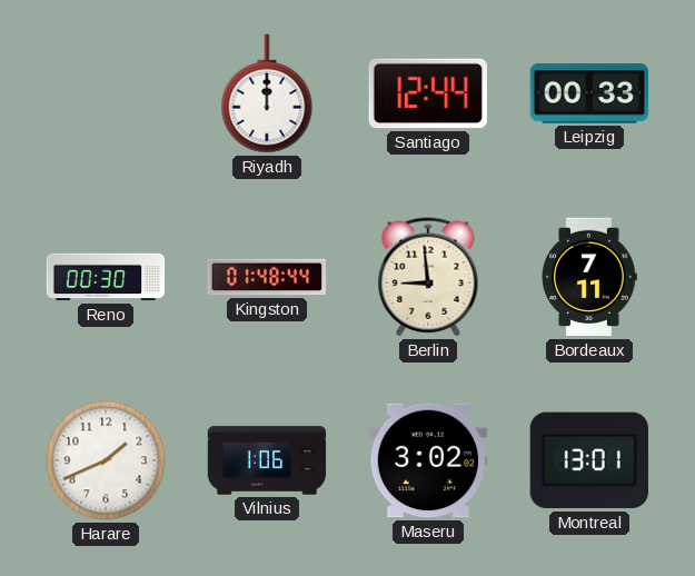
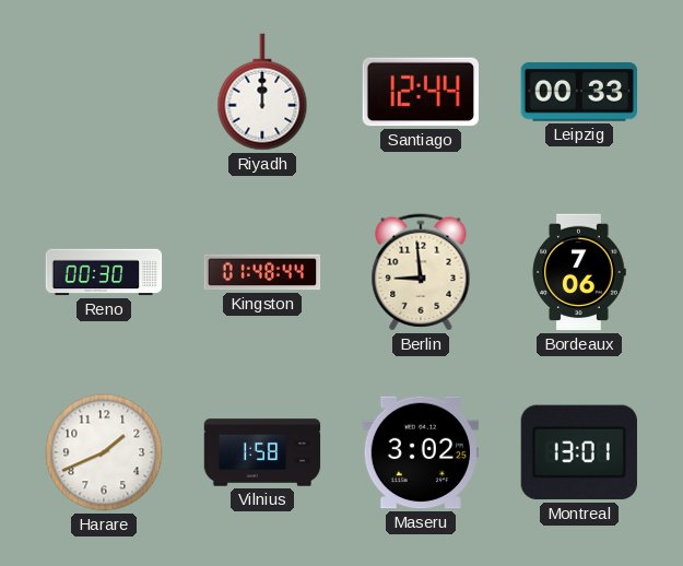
Bordeaux: 7:11 -> 7:06 (579, 272)
Vilnius: 1:06 -> 1:58 (262, 452)
Maseru: 3:02:02 -> 3:02:25 (421, 452)
